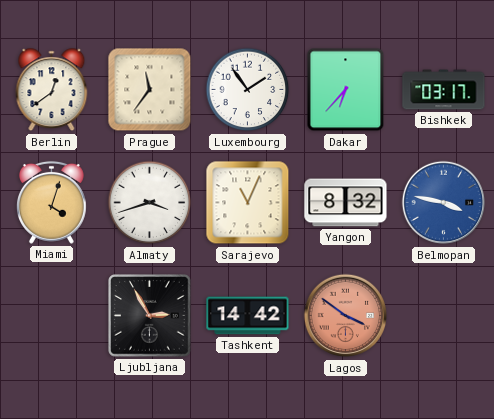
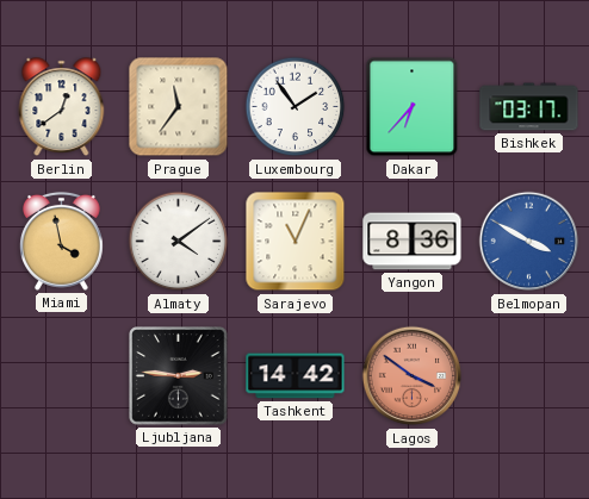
Miami: 4:03 -> 3:58 (61, 241)
Almaty: 3:42 -> 4:09 (179, 242)
Yangon: 8:32 -> 8:36 (413, 242)
Belmopan: 3:47 -> 3:50 (529, 242)
Ljubljana: 2:55 -> 2:46 (179, 376)
